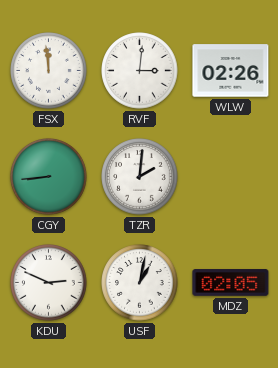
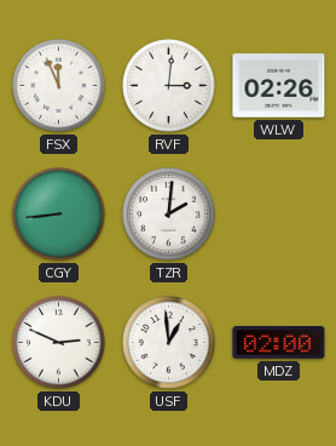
FSX: 11:59 -> 11:56 (59, 86)
USF: 1:02 -> 12:59 (169, 343)
MDZ: 02:05 -> 02:00 (279, 343)
